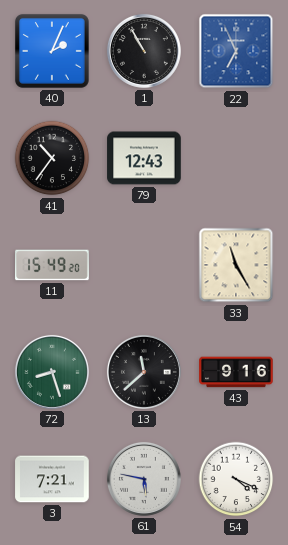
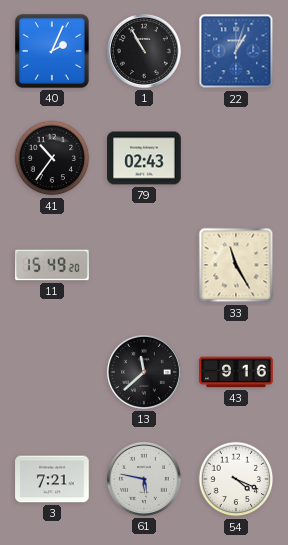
22: 6:56 -> 1:03 (236, 51)
79: 12:43 -> 02:43 (144, 158)
72: 8:27 -> none (52, 372)
